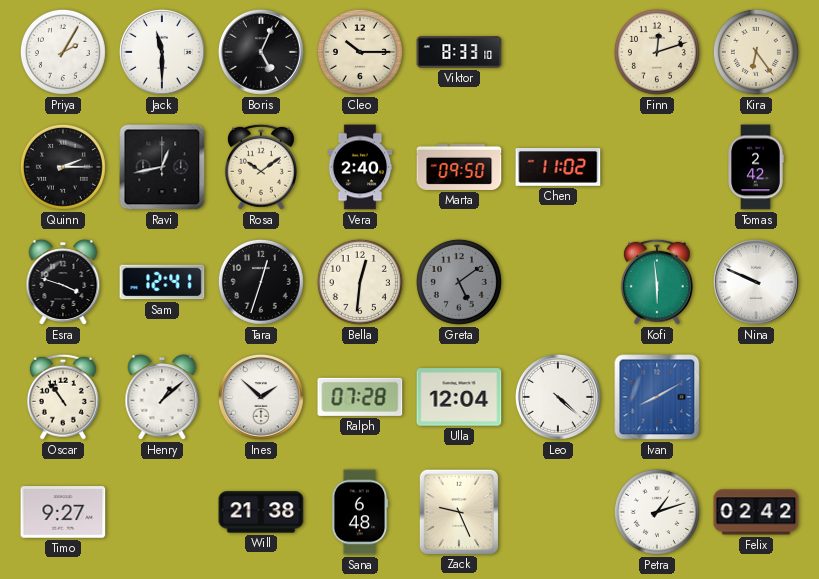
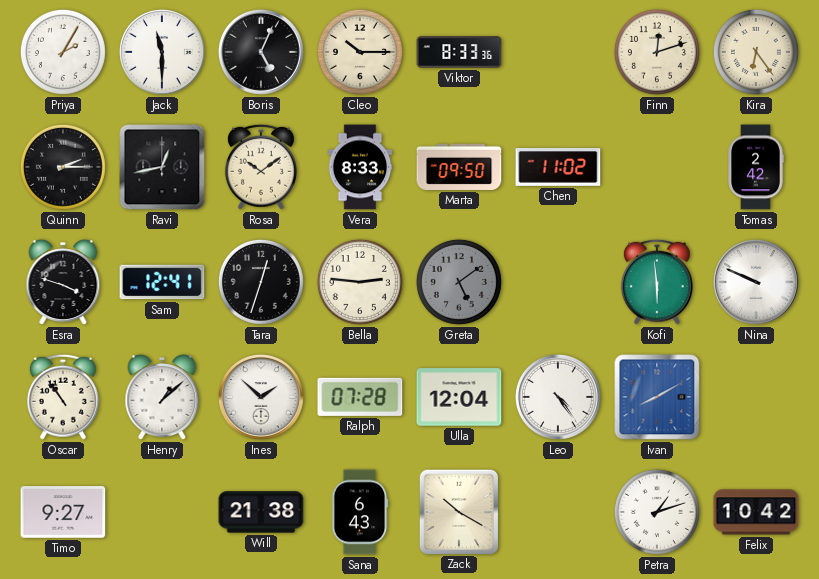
Viktor: 8:33:10 -> 8:33:36 (459, 52)
Vera: 2:40 -> 8:33 (360, 167)
Bella: 12:31 -> 2:46 (360, 282)
Leo: 4:22 -> 4:24 (558, 397)
Sana: 6:48 -> 6:43 (360, 512)
Zack: 9:26 -> 10:20 (458, 511)
Felix: 02:42 -> 10:42 (756, 512)
